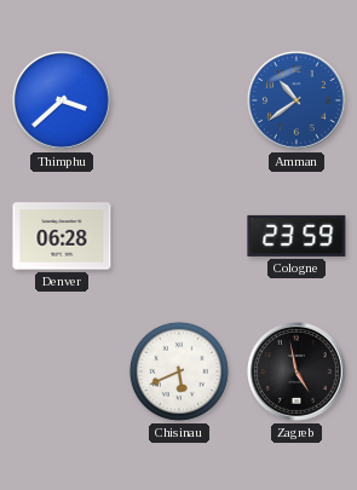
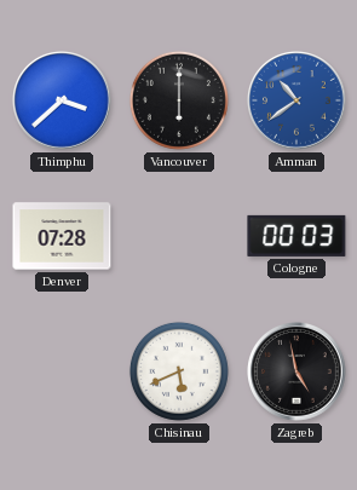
Vancouver: none -> 6:00 (179, 100)
Denver: 06:28 -> 07:28 (62, 236)
Cologne: 23:59 -> 00:03 (296, 236)
